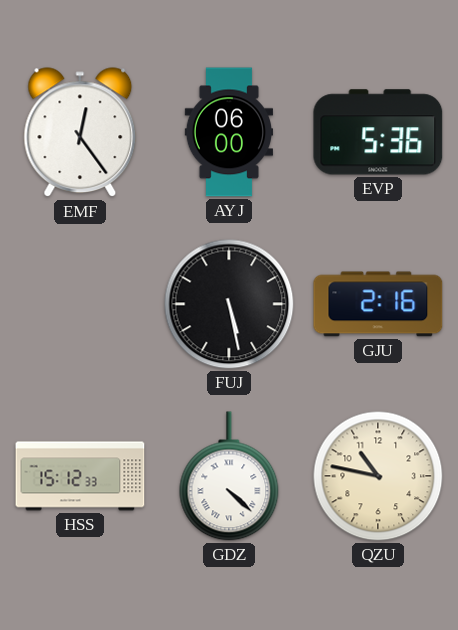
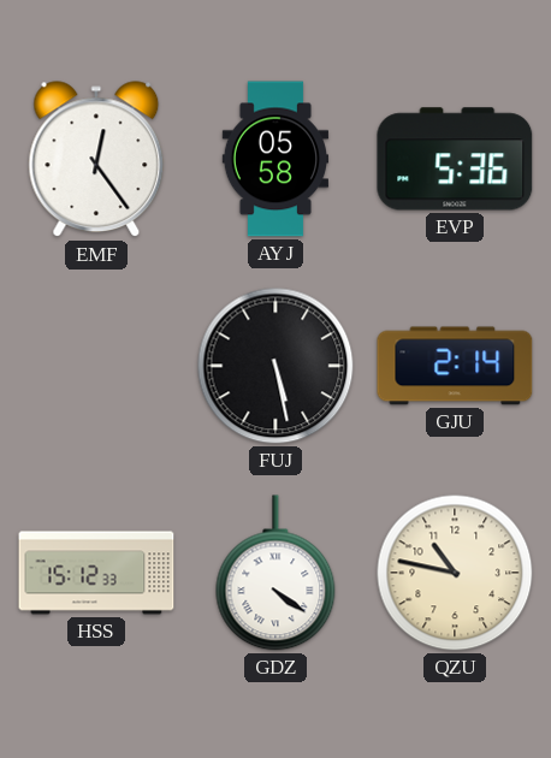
AYJ: 06:00 -> 05:58 (274, 159)
GJU: 2:16 -> 2:14 (455, 366)
GDZ: 4:22 -> 4:21 (275, 573)
